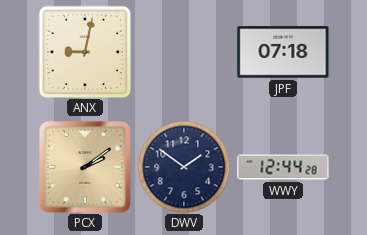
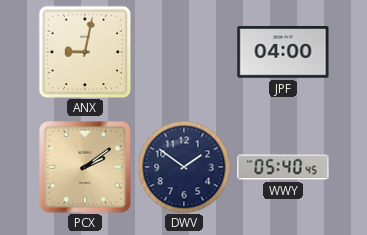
JPF: 07:18 -> 04:00 (283, 52)
WWY: 12:44 -> 05:40 (283, 167)
